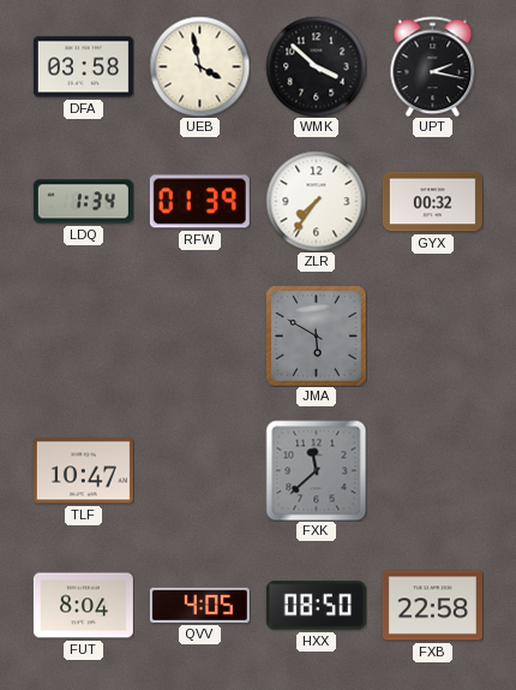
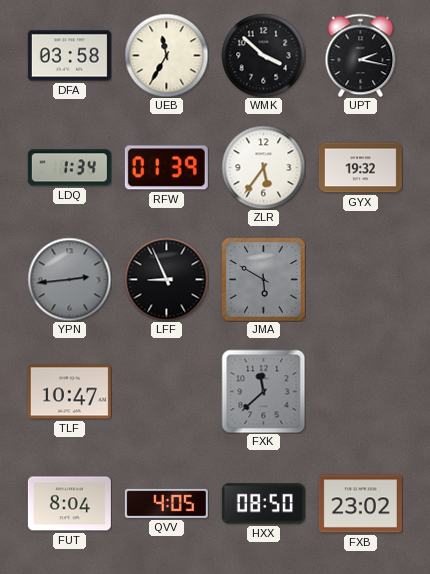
UEB: 3:58 -> 11:35 (166, 55)
ZLR: 7:36 -> 5:36 (263, 167)
GYX: 00:32 -> 19:32 (360, 168)
YPN: none -> 2:44 (69, 279)
LFF: none -> 8:56 (166, 279)
FXB: 22:58 -> 23:02 (360, 504)
